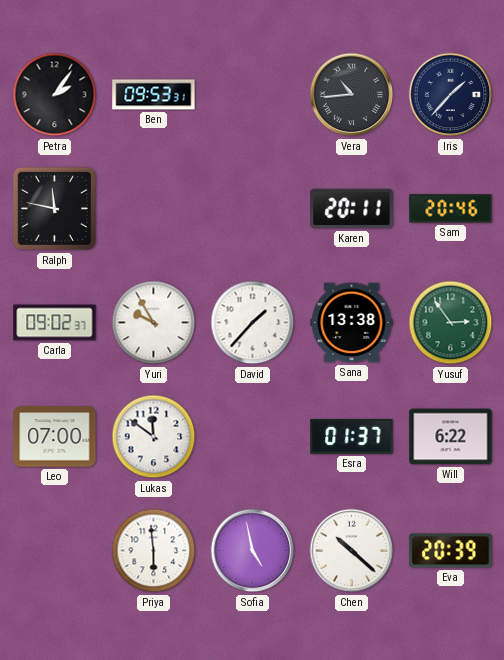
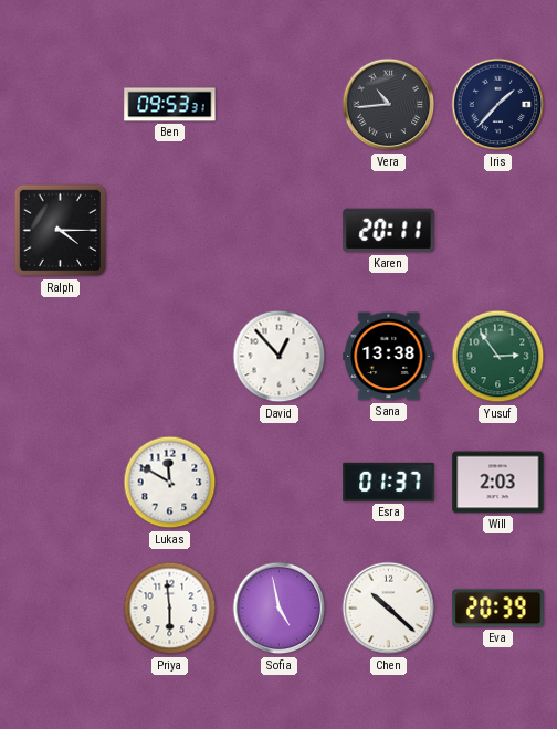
Petra: 2:06 -> none (55, 95)
Ralph: 11:47 -> 4:15 (61, 231)
Sam: 20:46 -> none (451, 209)
Carla: 09:02 -> none (55, 323)
Yuri: 9:55 -> none (154, 323)
David: 1:37 -> 12:53 (280, 357)
Leo: 07:00 -> none (55, 437)
Lukas: 11:51 -> 11:50 (170, 483)
Will: 6:22 -> 2:03 (498, 483)
